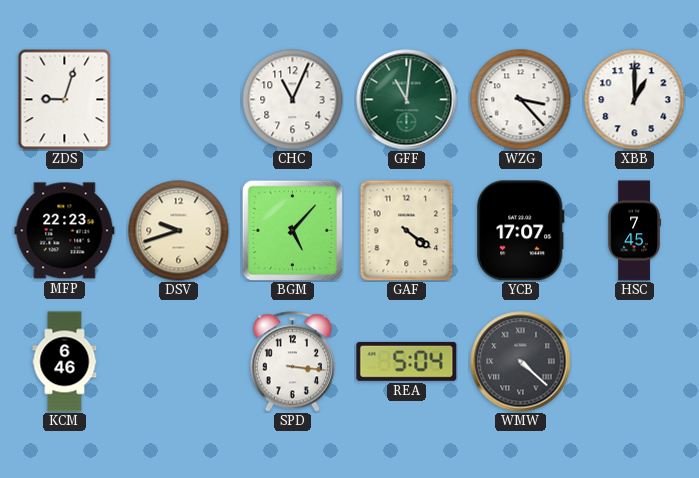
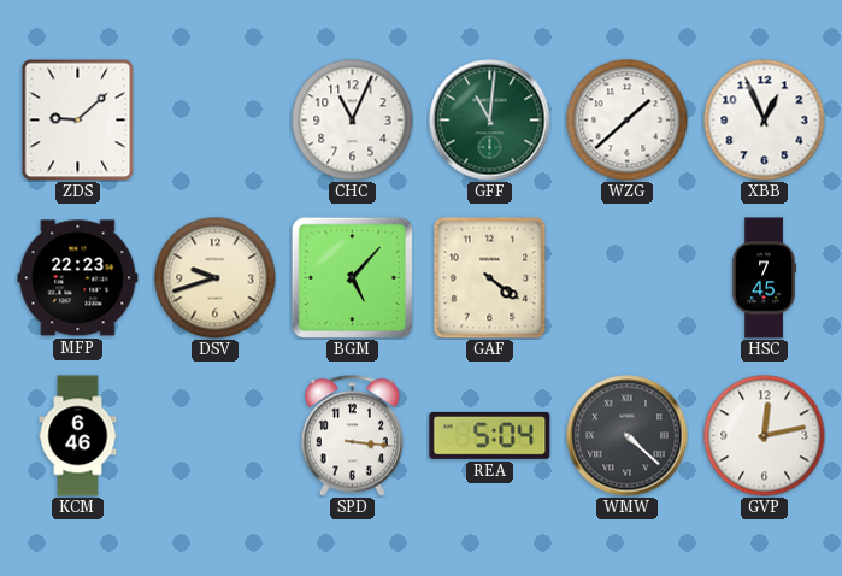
ZDS: 9:03 -> 9:08 (78, 119)
WZG: 3:23 -> 1:38 (628, 121)
XBB: 1:00 -> 12:56 (765, 121)
YCB: 17:07 -> none (521, 231)
GVP: none -> 12:13 (765, 436)
